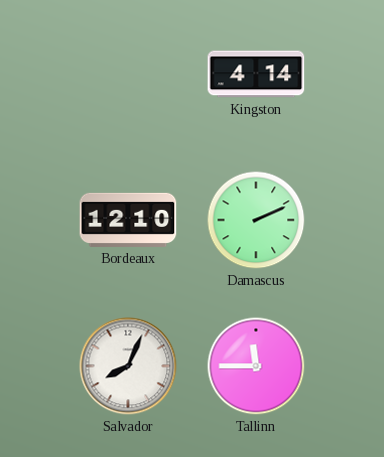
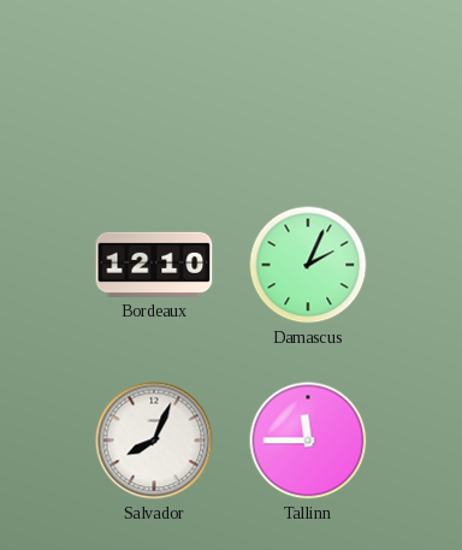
Kingston: 4:14 -> none (256, 74)
Damascus: 2:11 -> 2:04 (308, 265)
